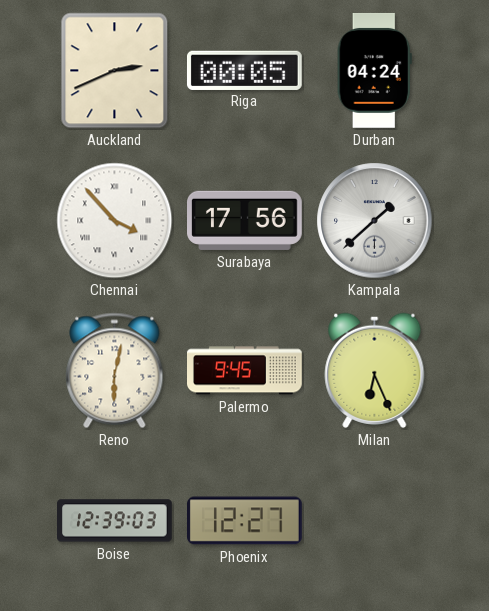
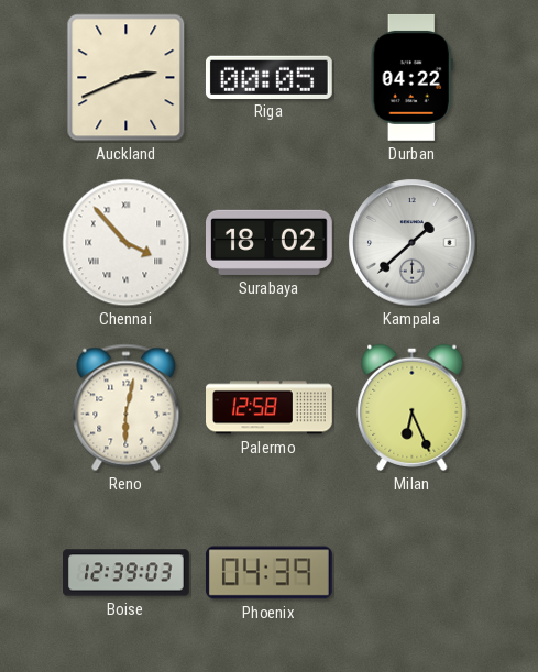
Durban: 04:24 -> 04:22 (411, 77)
Surabaya: 17:56 -> 18:02 (270, 242)
Palermo: 9:45 -> 12:58 (270, 408)
Phoenix: 12:27 -> 04:39 (270, 573)
